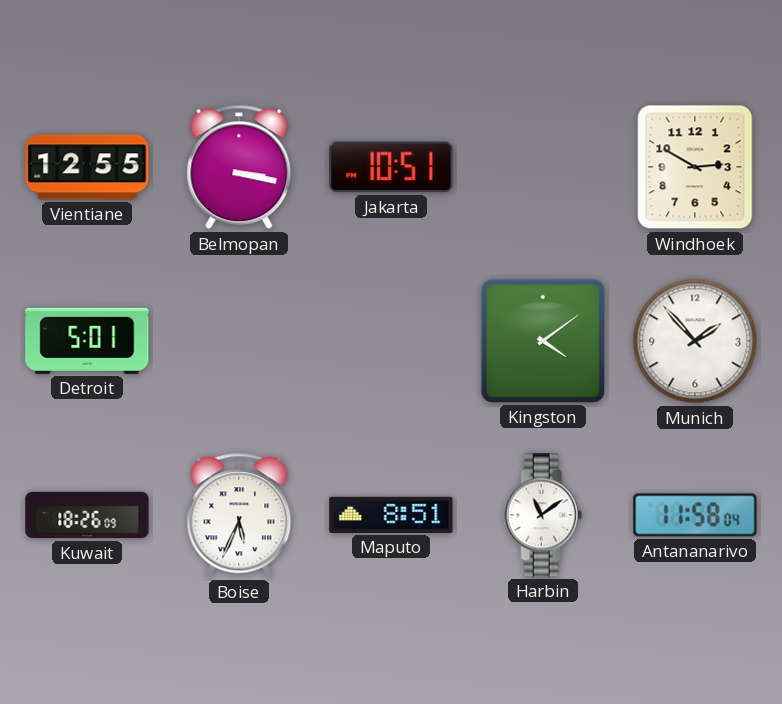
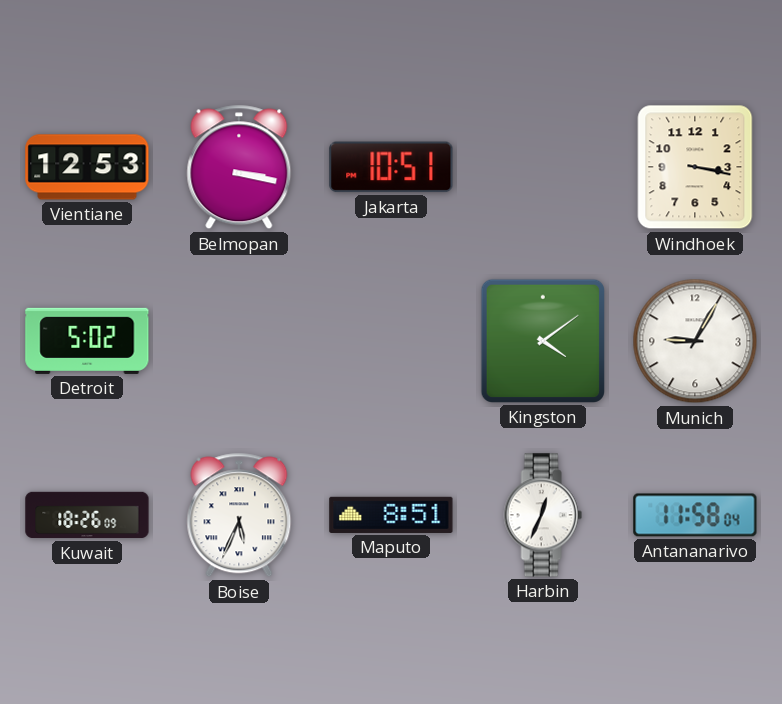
Vientiane: 12:55 -> 12:53 (87, 167)
Windhoek: 2:50 -> 3:17 (695, 167)
Detroit: 5:01 -> 5:02 (87, 341)
Munich: 1:53 -> 9:05 (695, 341)
Harbin: 11:09 -> 12:34 (543, 515)
